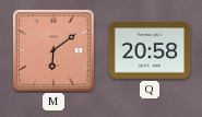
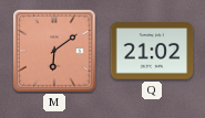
Q: 20:58 -> 21:02 (152, 51)
